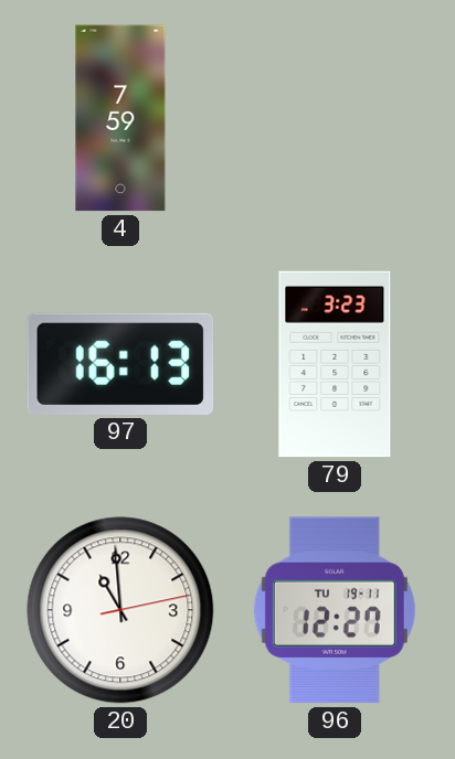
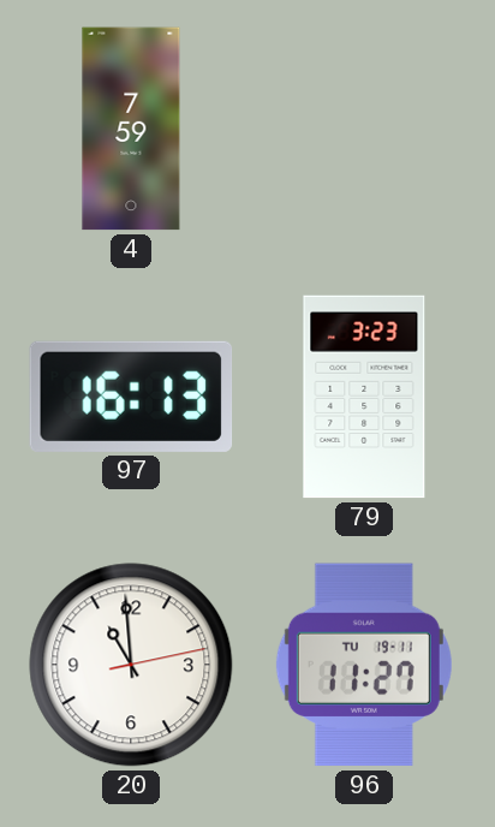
96: 12:27 -> 11:27 (364, 665)
